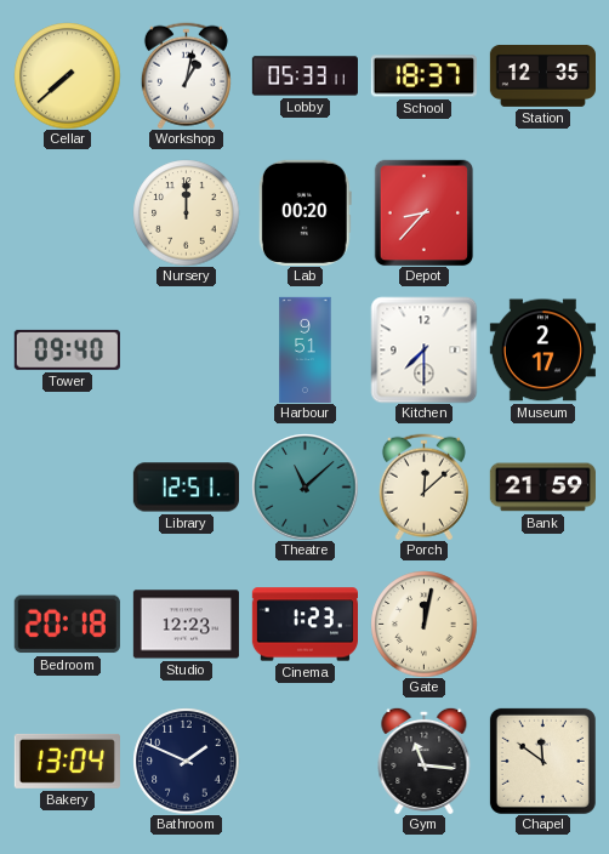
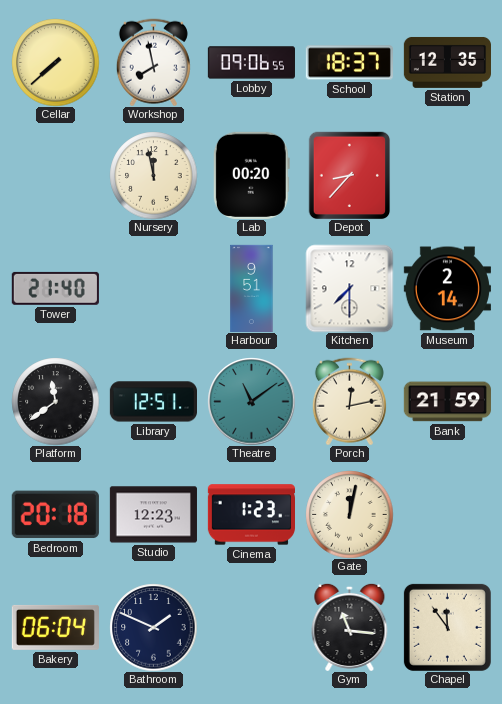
Workshop: 1:02 -> 7:58 (153, 62)
Lobby: 05:33 -> 09:06 (251, 63)
Nursery: 12:00 -> 11:58 (153, 175)
Tower: 09:40 -> 21:40 (55, 288)
Museum: 2:17 -> 2:14 (447, 289)
Platform: none -> 11:39 (55, 401)
Theatre: 11:08 -> 11:09 (251, 401)
Porch: 12:08 -> 12:13 (349, 401)
Bakery: 13:04 -> 06:04 (55, 627)
Chapel: 11:51 -> 11:54 (447, 627)
